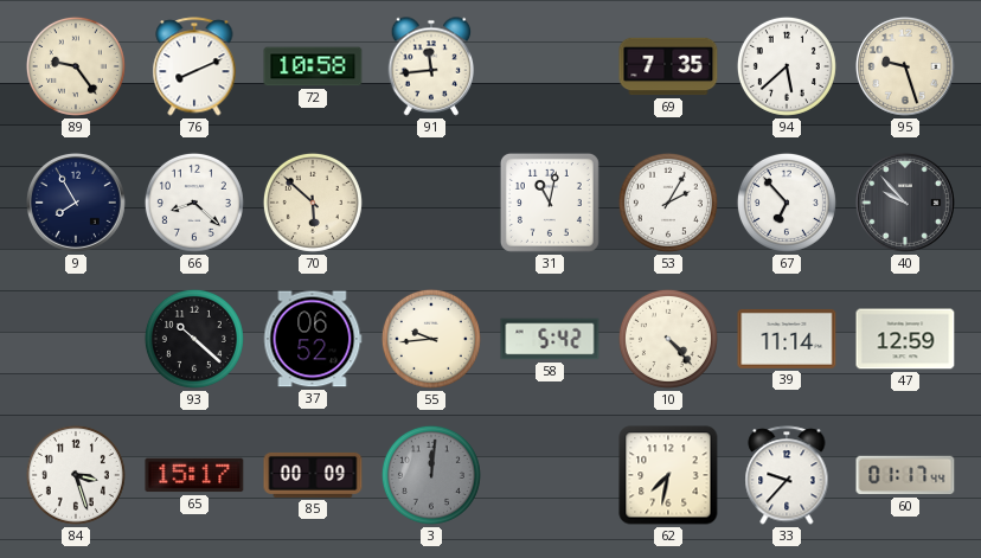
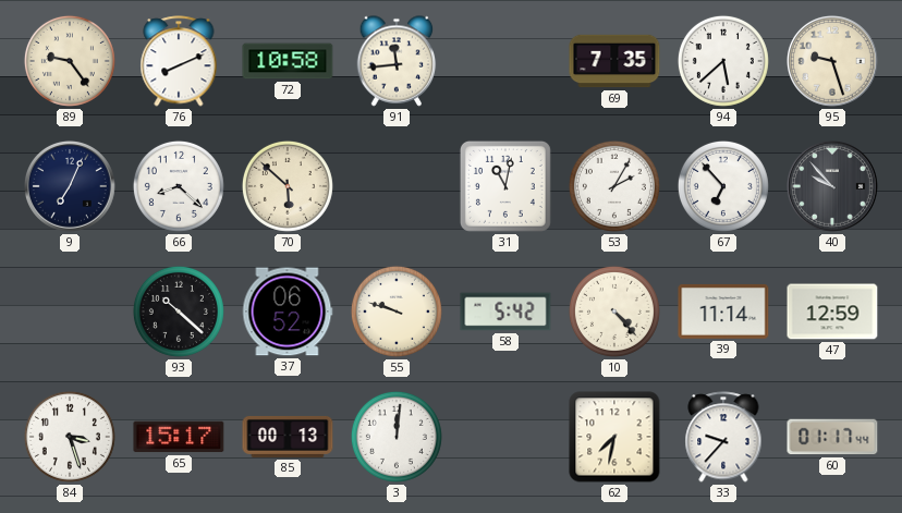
9: 7:55 -> 7:04 (71, 187)
55: 9:44 -> 9:48 (397, 312)
85: 00:09 -> 00:13 (288, 437)
3 dial: grey -> white (397, 437)
